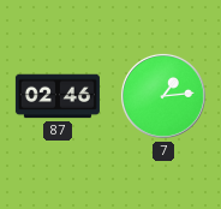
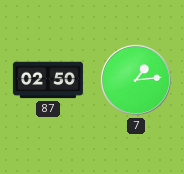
87: 02:46 -> 02:50 (48, 80)
